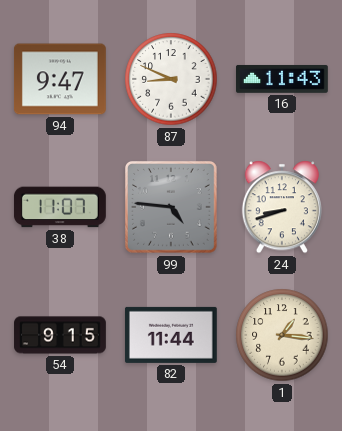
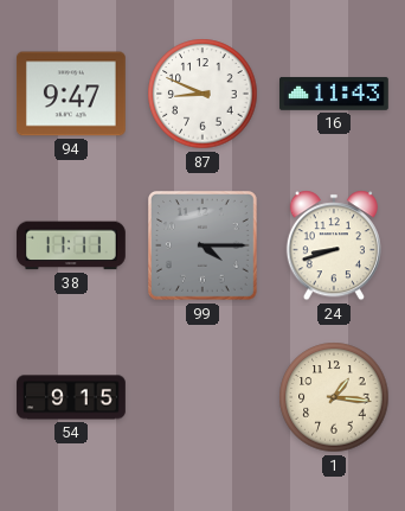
38: 11:07 -> 11:11 (71, 245)
99: 4:46 -> 4:15 (204, 247)
82: 11:44 -> none (171, 335)
